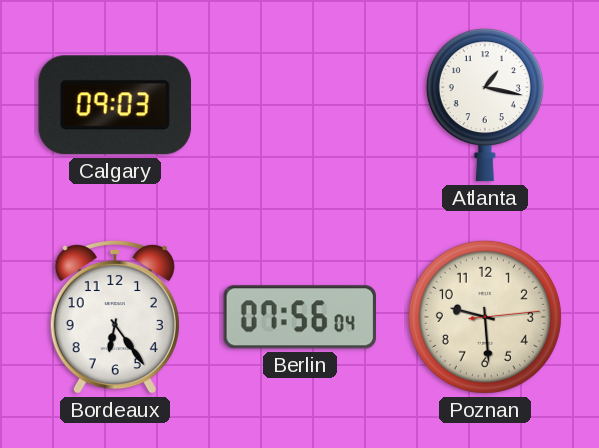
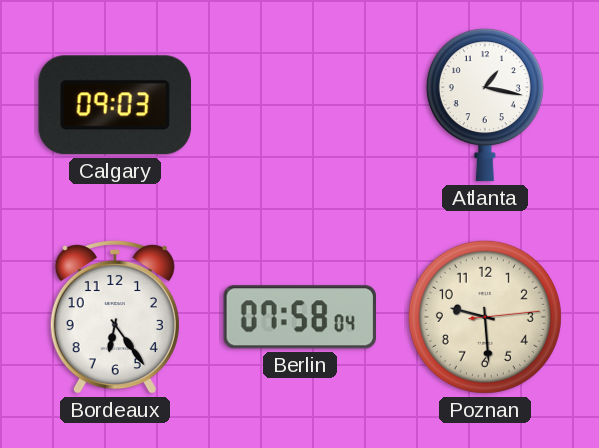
Berlin: 07:56 -> 07:58 (299, 317)
